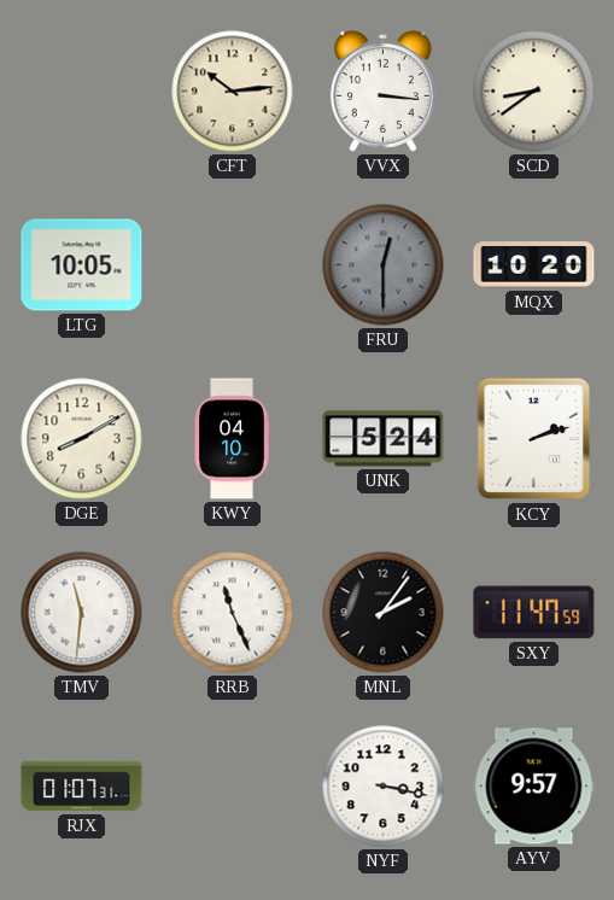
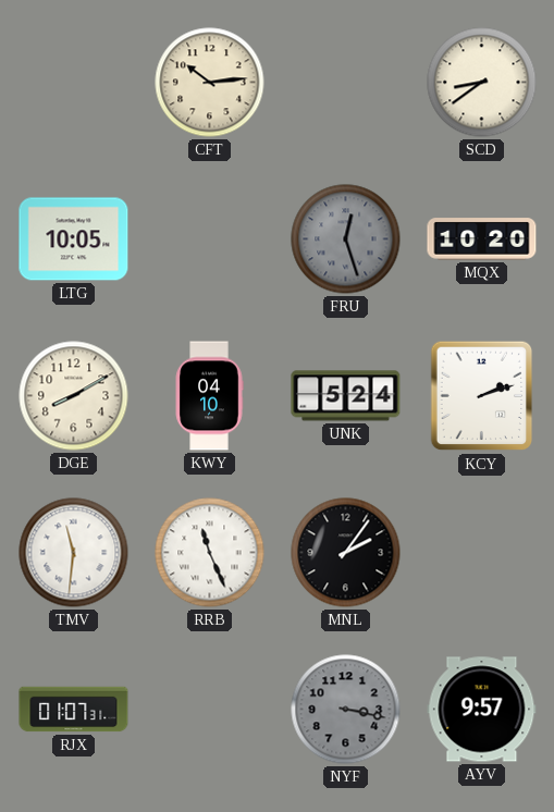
VVX: 3:16 -> none (382, 90)
FRU: 12:30 -> 12:27 (346, 239)
SXY: 11:47 -> none (534, 613)
NYF dial: white -> grey (346, 710)
